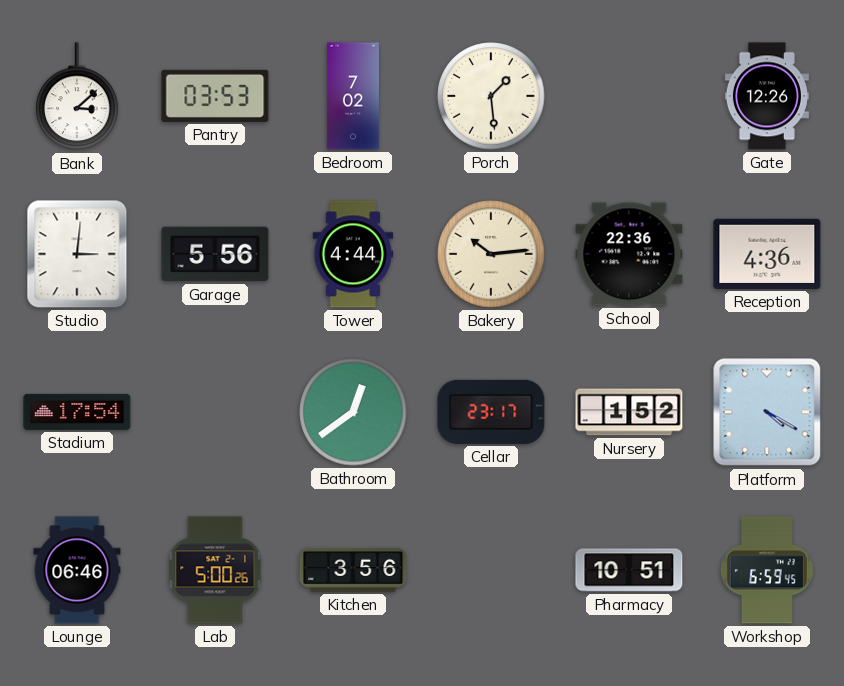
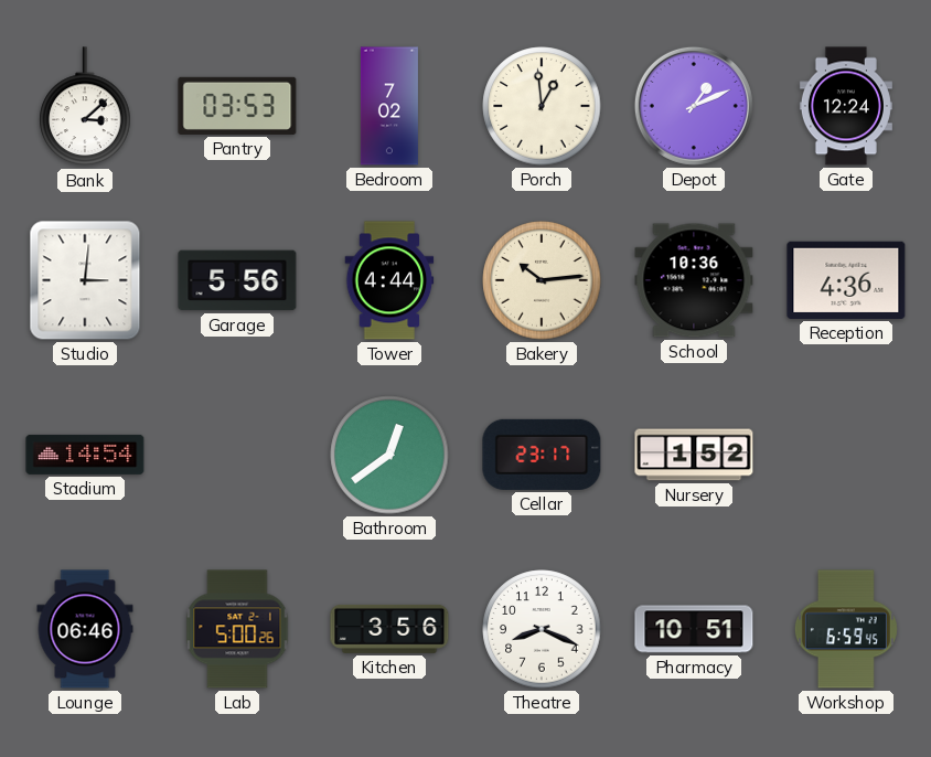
Porch: 1:29 -> 12:59 (542, 106)
Depot: none -> 1:11 (694, 106)
Gate: 12:26 -> 12:24 (846, 106)
School: 22:36 -> 10:36 (694, 280)
Stadium: 17:54 -> 14:54 (85, 455)
Platform: 4:20 -> none (767, 412)
Theatre: none -> 8:19 (542, 629)
